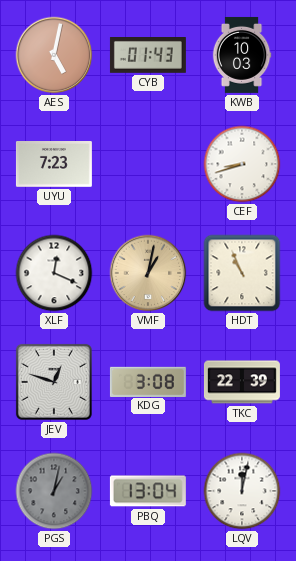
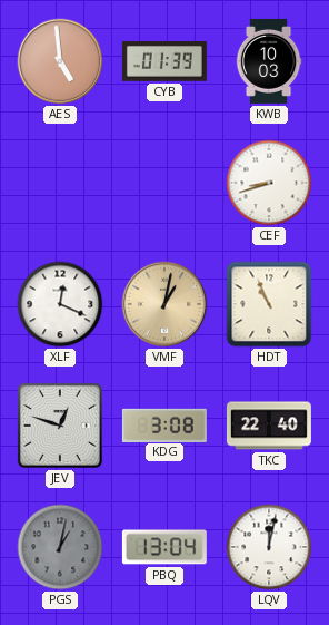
AES: 5:02 -> 4:59 (60, 61)
CYB: 01:43 -> 01:39 (164, 62)
UYU: 7:23 -> none (54, 165)
TKC: 22:39 -> 22:40 (269, 426)
